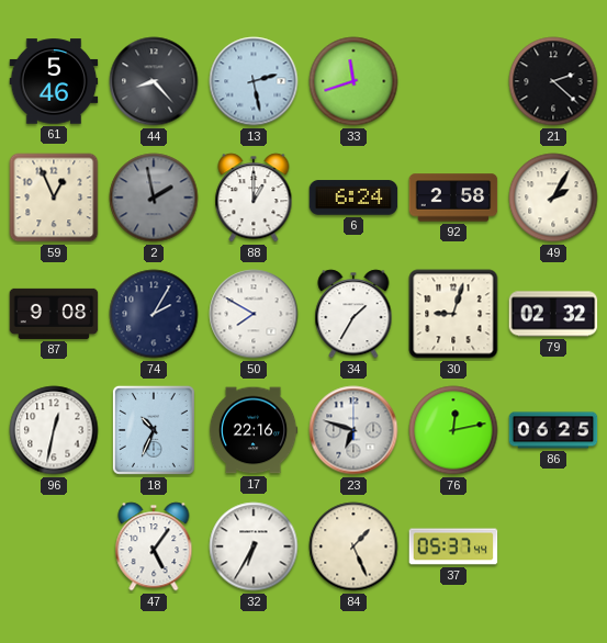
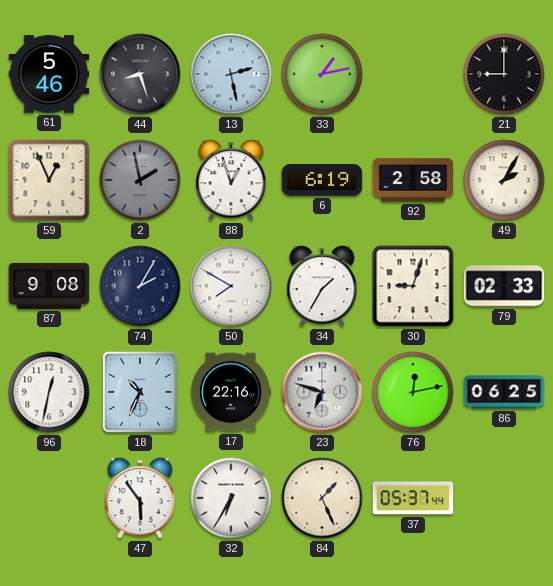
44: 8:23 -> 8:27 (140, 74)
33: 11:42 -> 1:13 (322, 74)
21: 2:22 -> 9:00 (504, 74)
88: 1:00 -> 12:57 (231, 180)
6: 6:24 -> 6:19 (322, 180)
79: 02:32 -> 02:33 (504, 286)
47: 5:06 -> 5:54 (140, 498)
